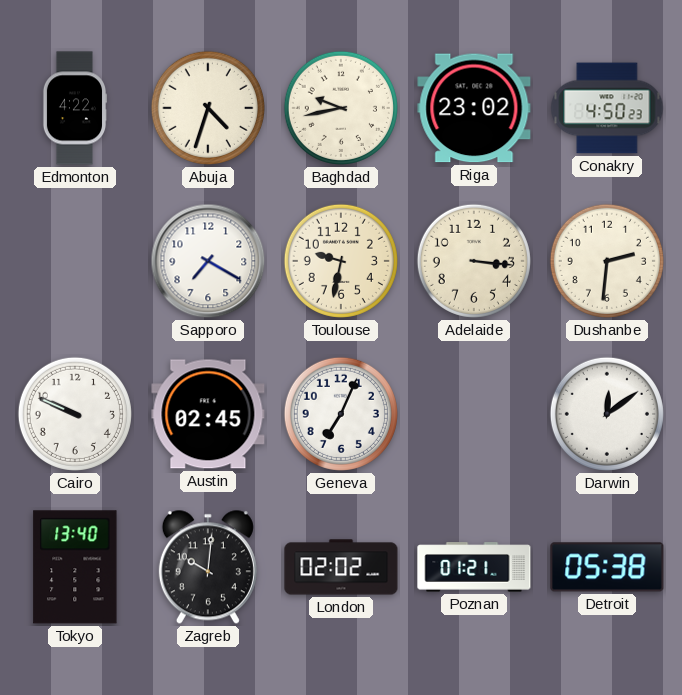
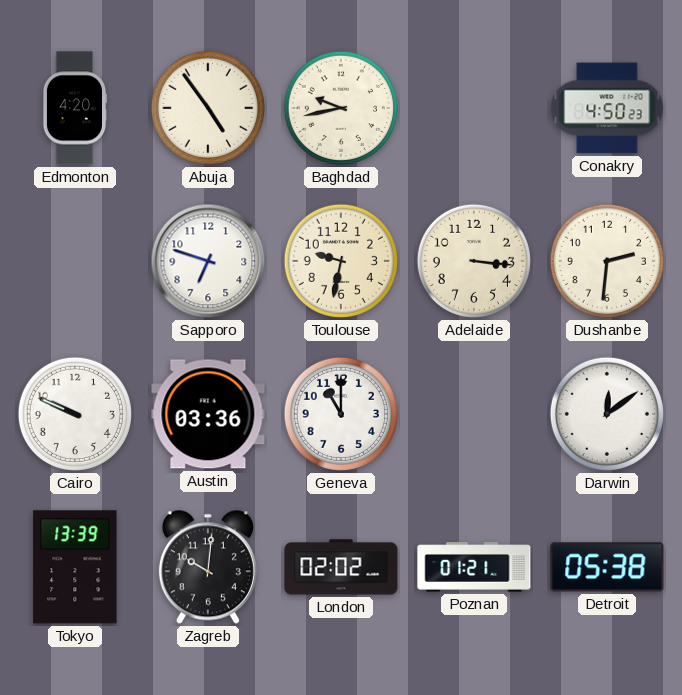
Edmonton: 4:22 -> 4:20 (75, 108)
Abuja: 4:33 -> 4:54 (208, 108)
Riga: 23:02 -> none (474, 108)
Sapporo: 7:20 -> 6:48 (208, 261)
Austin: 02:45 -> 03:36 (208, 414)
Geneva: 7:04 -> 11:00 (341, 414)
Tokyo: 13:40 -> 13:39 (75, 567)
